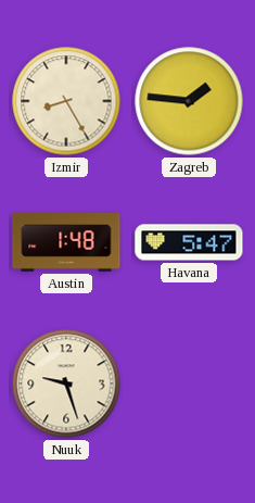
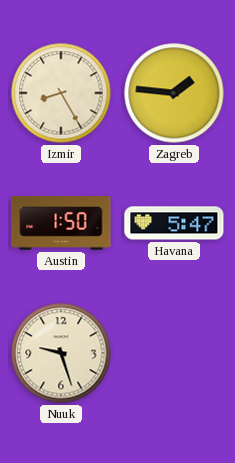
Austin: 1:48 -> 1:50 (61, 223)
